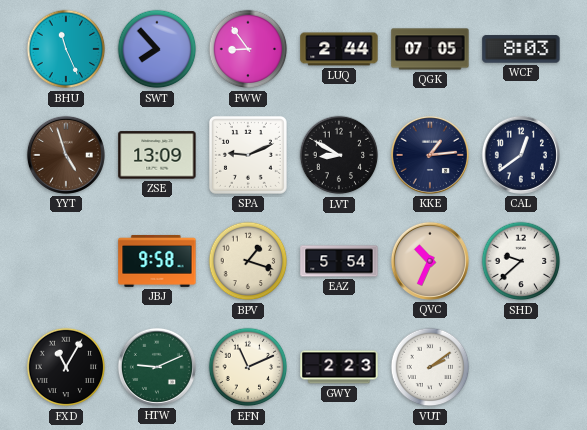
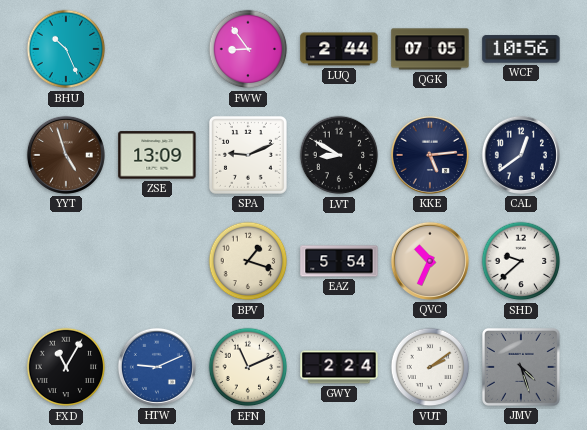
BHU: 11:26 -> 10:26 (66, 49)
SWT: 7:53 -> none (157, 49)
WCF: 8:03 -> 10:56 (521, 49)
KKE: 1:14 -> 5:14 (430, 155)
JBJ: 9:58 -> none (157, 261)
HTW dial: green -> blue (157, 367)
GWY: 2:23 -> 2:24 (339, 367)
JMV: none -> 4:27 (521, 367)
